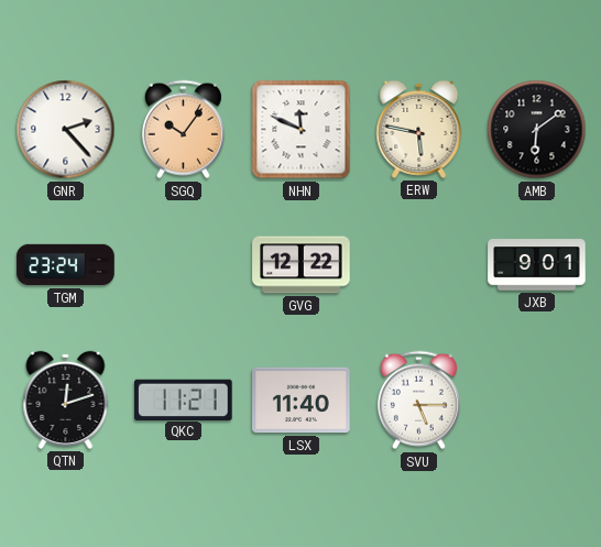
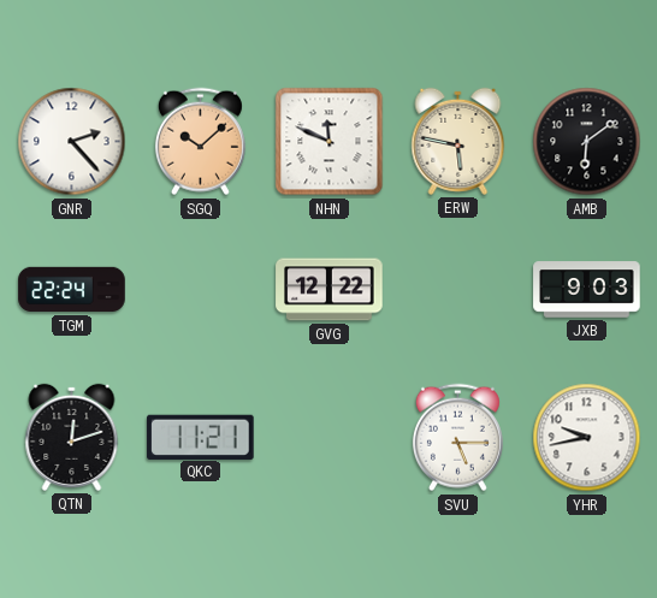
SGQ: 10:06 -> 10:08 (200, 142)
TGM: 23:24 -> 22:24 (72, 290)
JXB: 9:01 -> 9:03 (587, 290)
LSX: 11:40 -> none (302, 401)
YHR: none -> 9:43 (587, 438)
